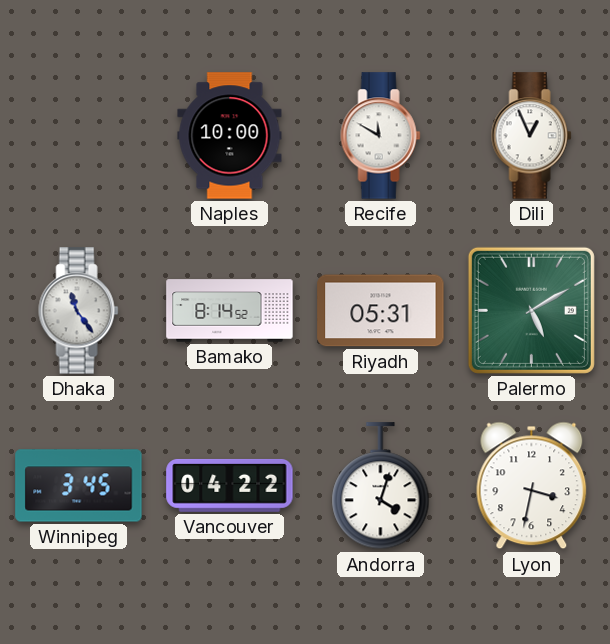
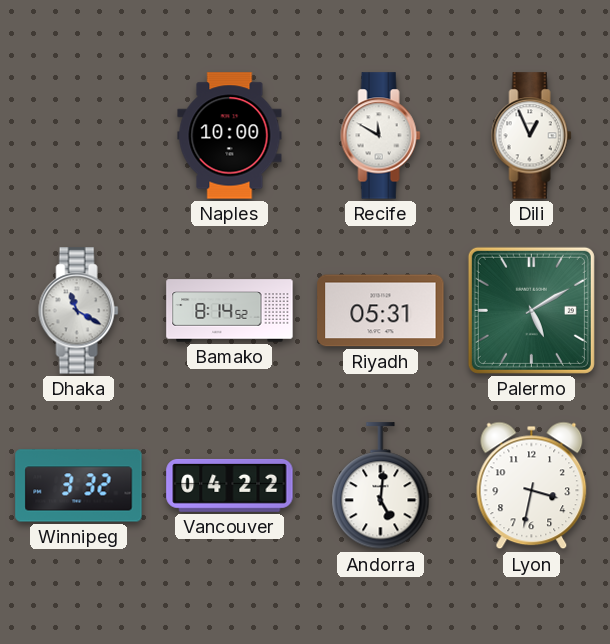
Dhaka: 11:24 -> 11:20 (79, 311)
Winnipeg: 3:45 -> 3:32 (79, 486)
Andorra: 4:03 -> 5:01 (381, 486)
